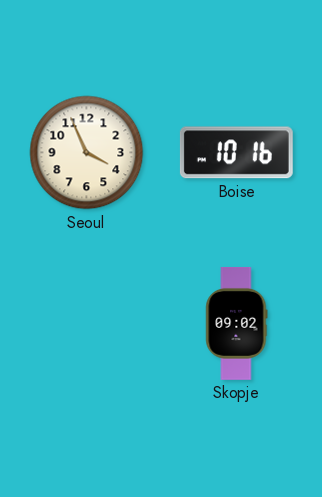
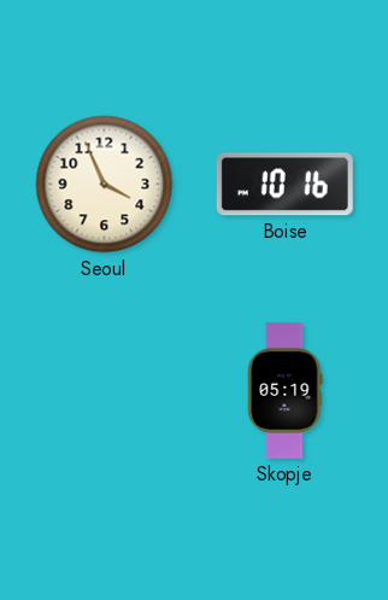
Skopje: 09:02 -> 05:19 (286, 390)
